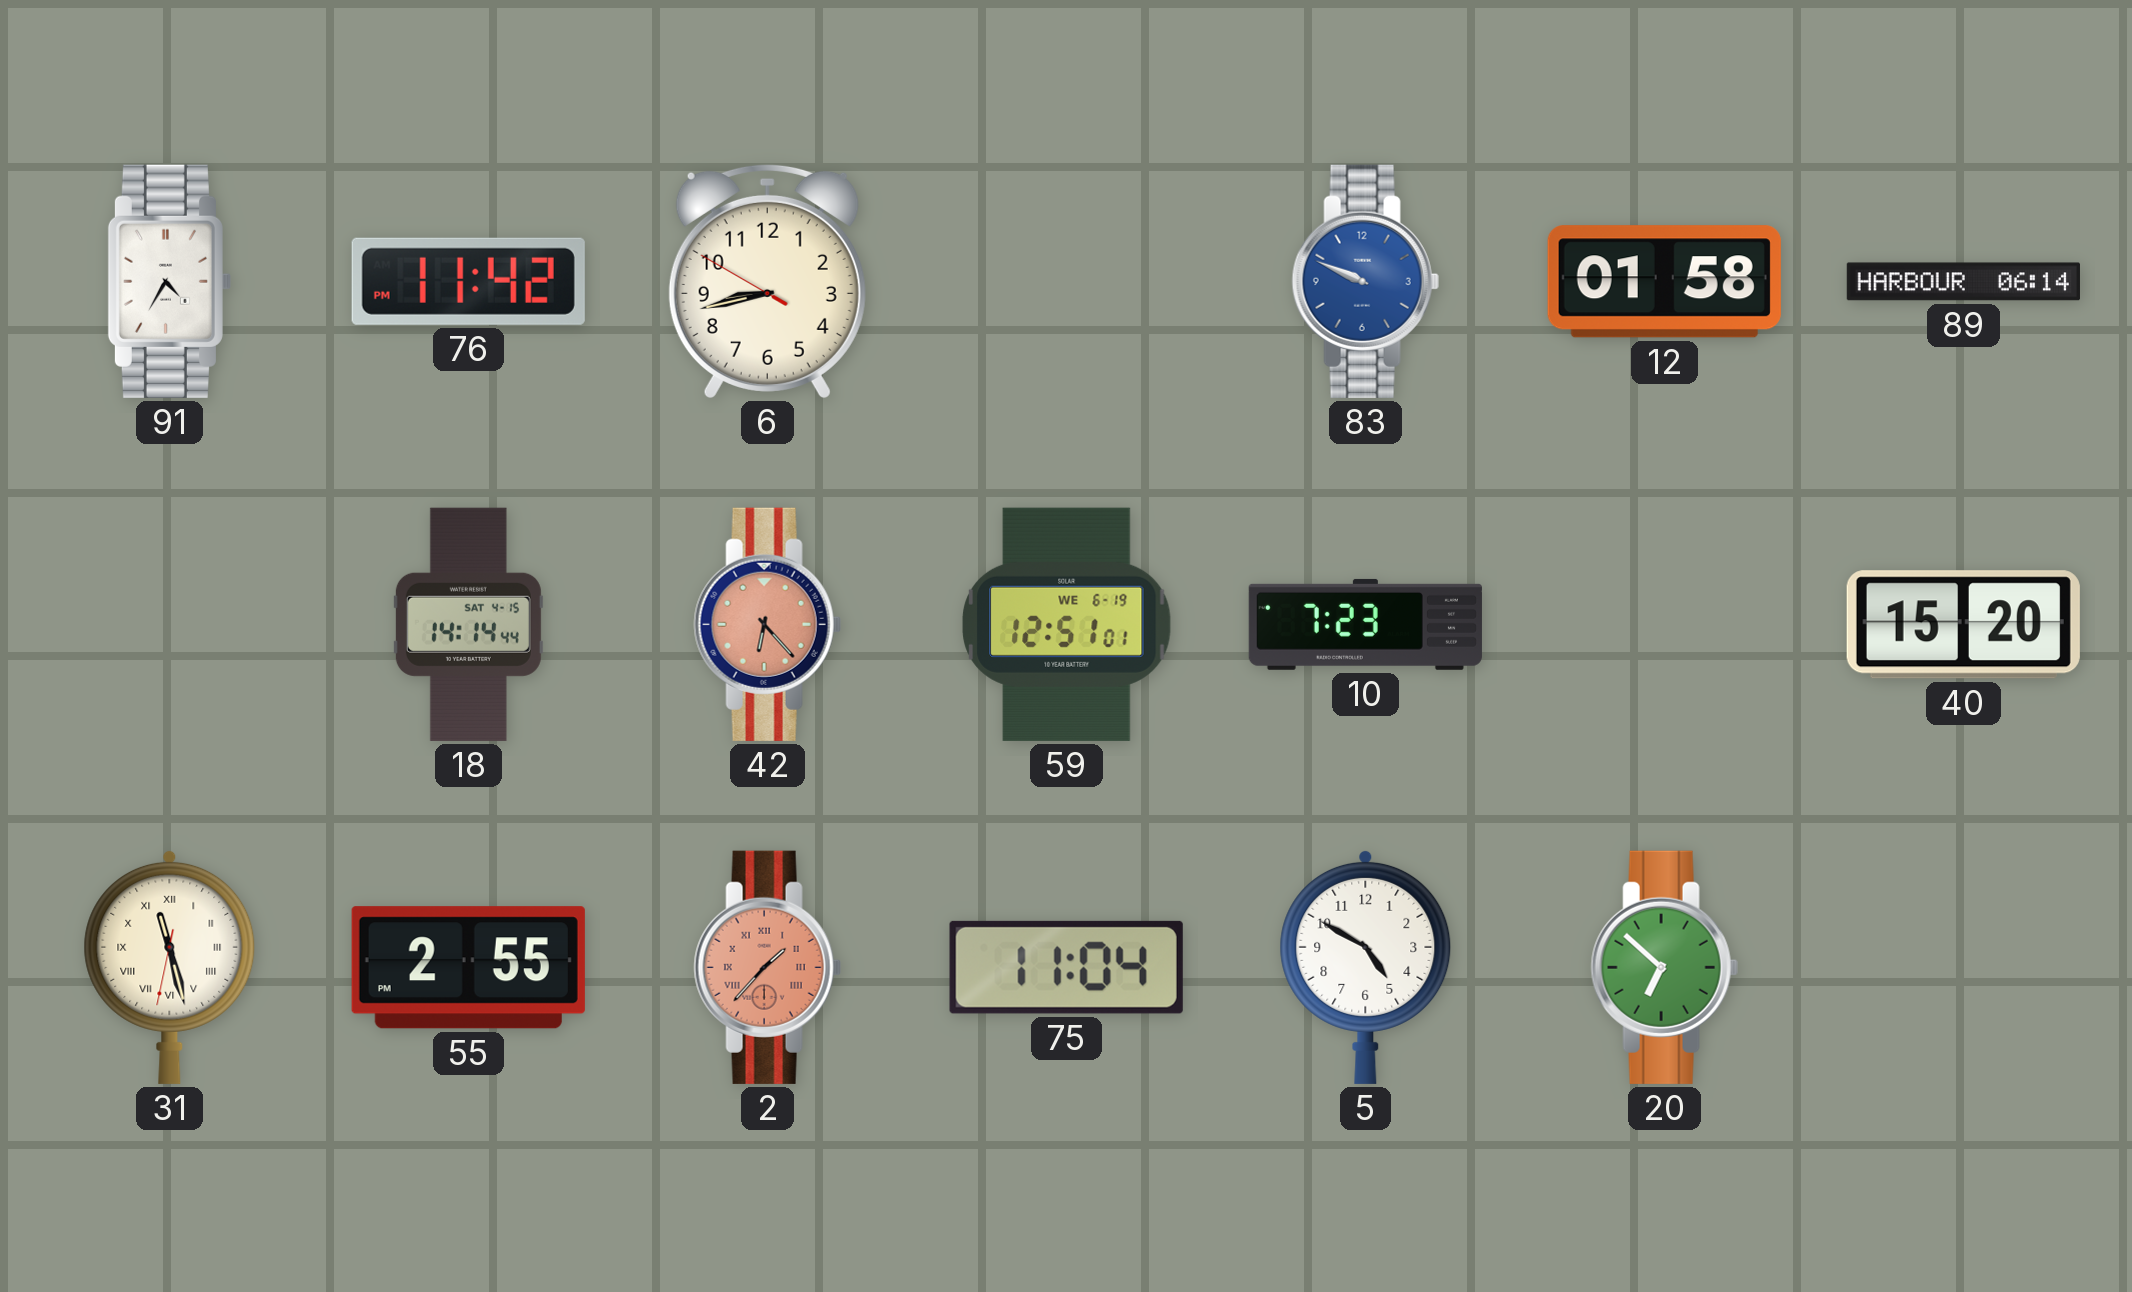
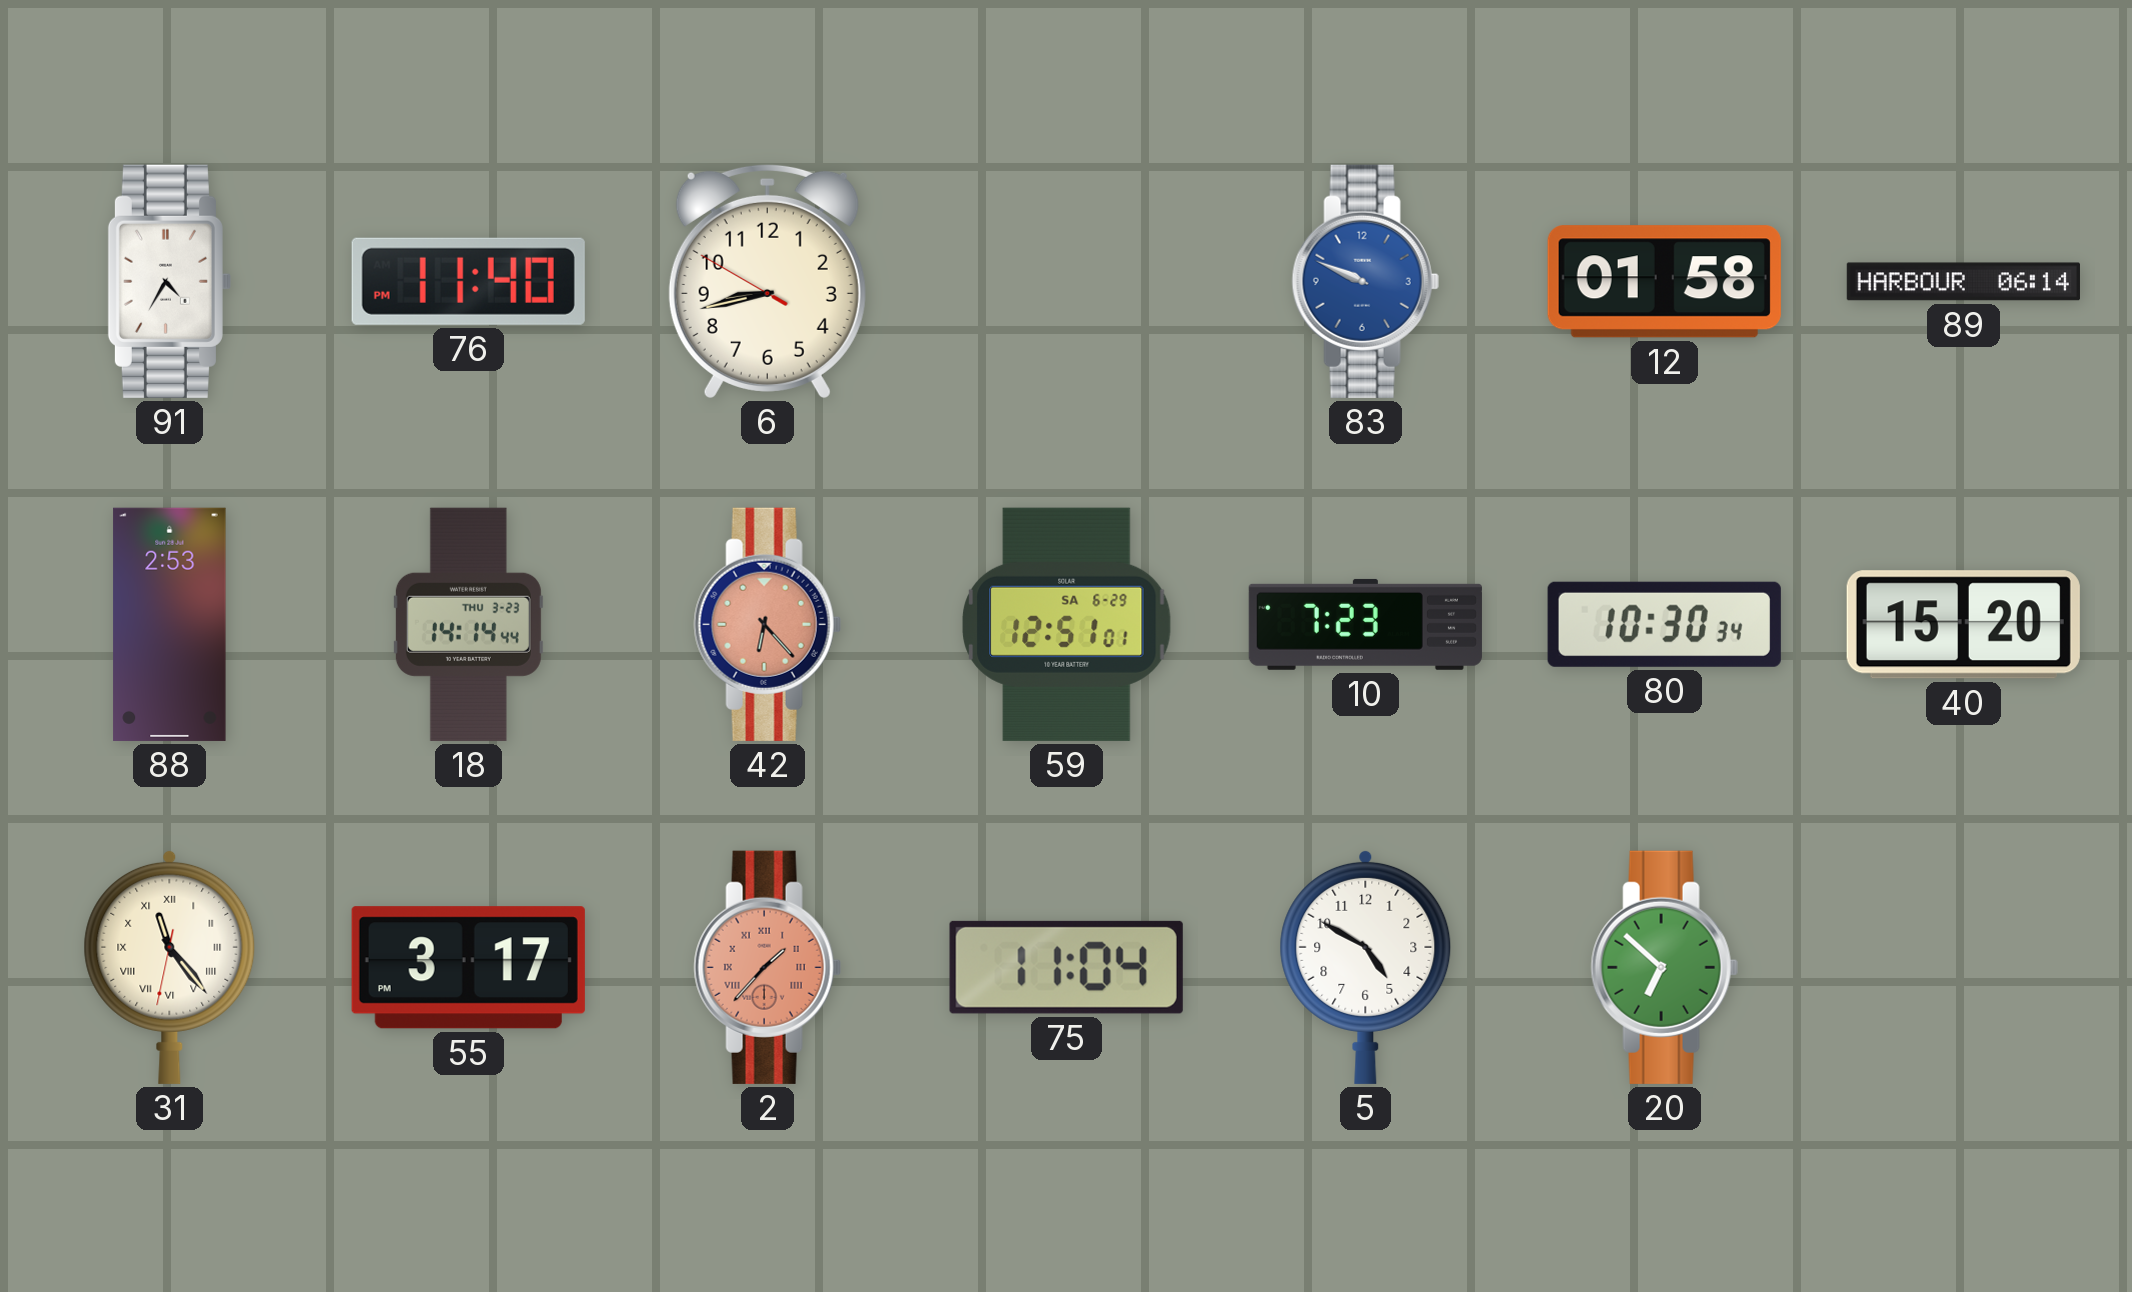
76: 11:42 -> 11:40 (468, 281)
88: none -> 2:53 (170, 624)
18 date: SAT 4-15 -> THU 3-23 (468, 624)
59 date: WE 6-19 -> SA 6-29 (1067, 624)
80: none -> 10:30 (1664, 624)
31: 11:27 -> 11:23 (170, 967)
55: 2:55 -> 3:17 (468, 968)
